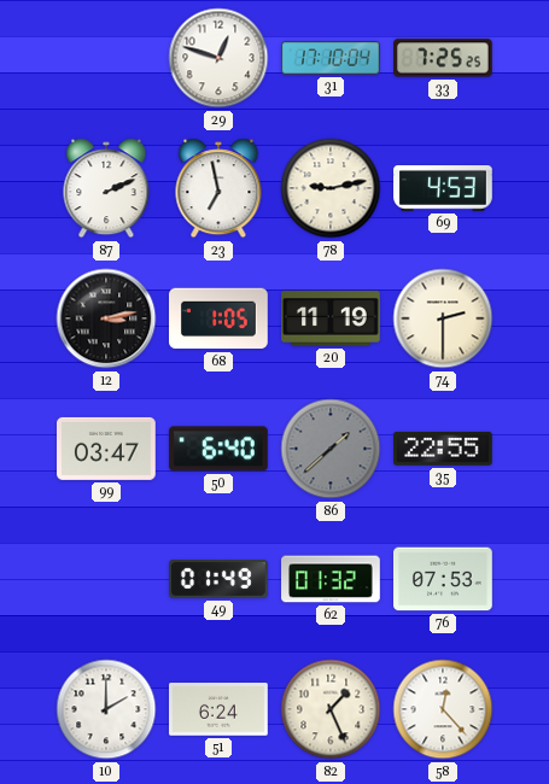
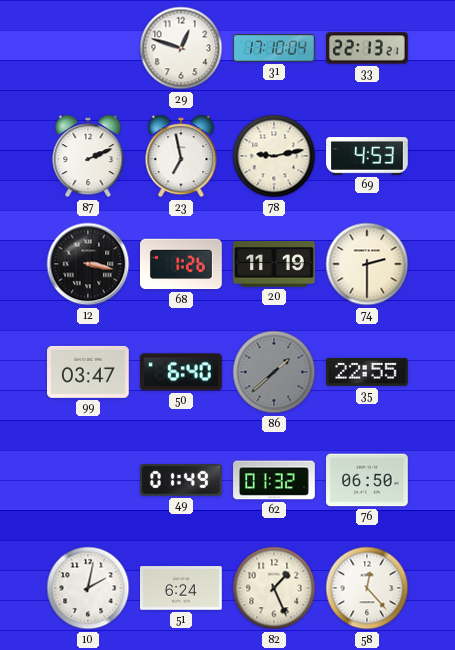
33: 7:25 -> 22:13 (368, 48)
12: 3:13 -> 3:17 (88, 264)
68: 1:05 -> 1:26 (182, 264)
76: 07:53 -> 06:50 (368, 480)
10: 2:00 -> 2:02 (88, 588)
